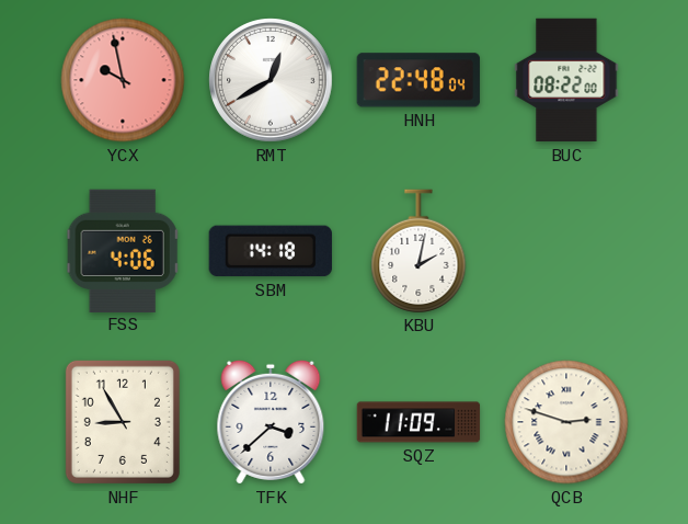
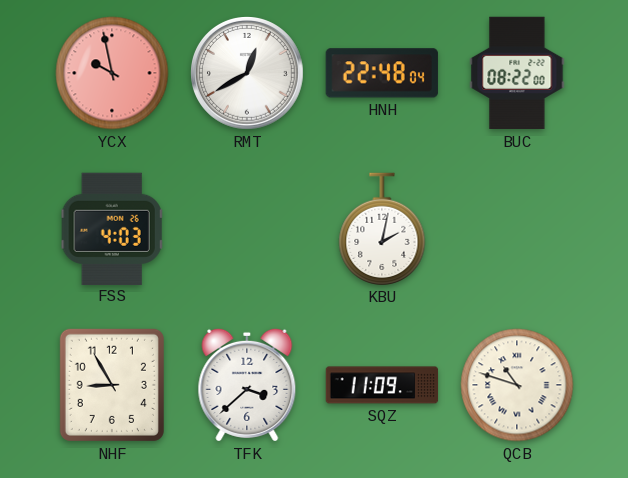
FSS: 4:06 -> 4:03 (112, 228)
SBM: 14:18 -> none (271, 251)
QCB: 2:48 -> 10:48 (517, 385)
